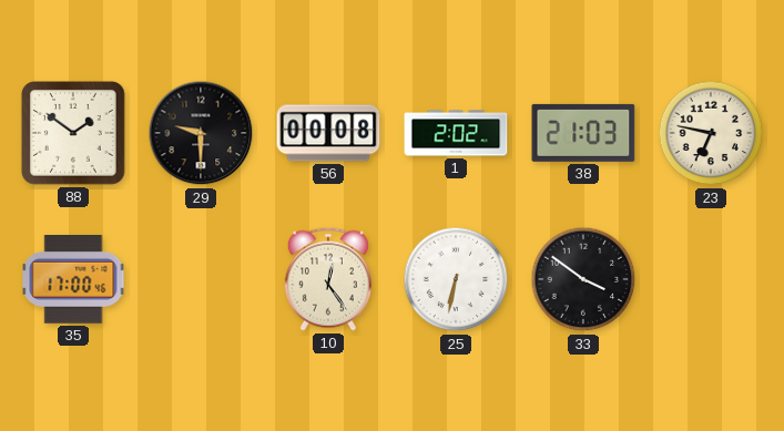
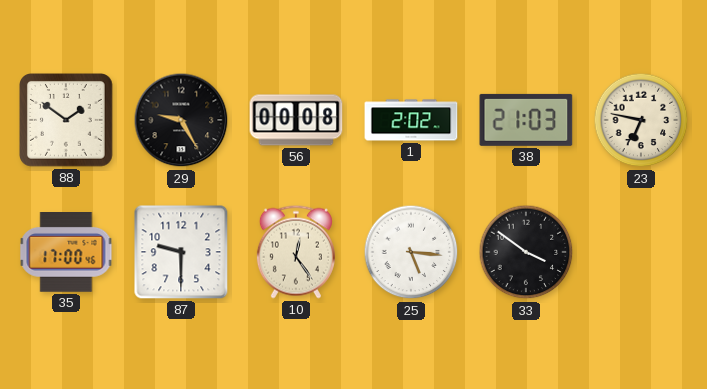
29: 9:30 -> 9:25 (181, 120)
87: none -> 9:30 (181, 252)
25: 6:32 -> 5:16 (411, 252)
